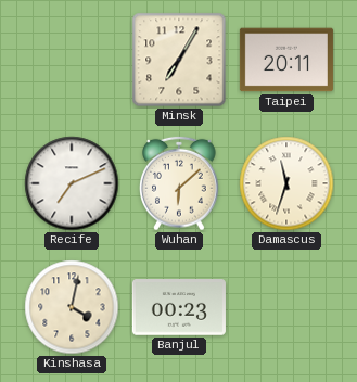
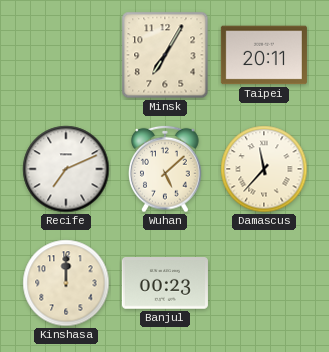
Wuhan: 6:08 -> 5:08 (165, 169)
Damascus: 11:33 -> 11:37 (264, 169)
Kinshasa: 4:02 -> 12:00 (66, 283)
